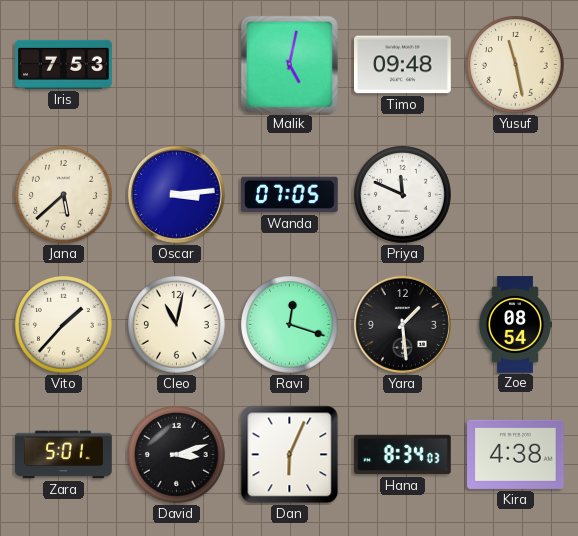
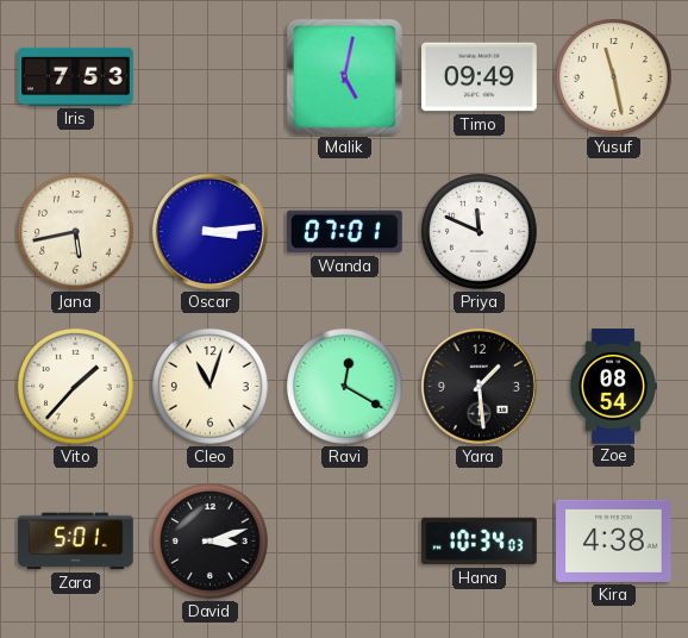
Timo: 09:48 -> 09:49 (480, 77)
Jana: 5:38 -> 5:43 (76, 232)
Wanda: 07:05 -> 07:01 (345, 232)
Cleo: 11:02 -> 11:03 (211, 387)
Ravi: 12:18 -> 12:20 (345, 387)
Dan: 6:04 -> none (290, 455)
Hana: 8:34 -> 10:34 (480, 542)
